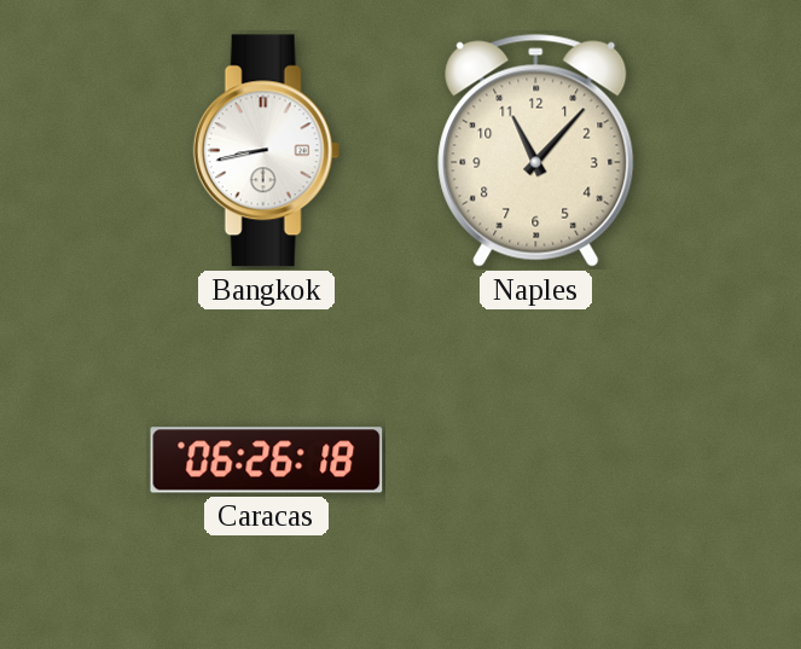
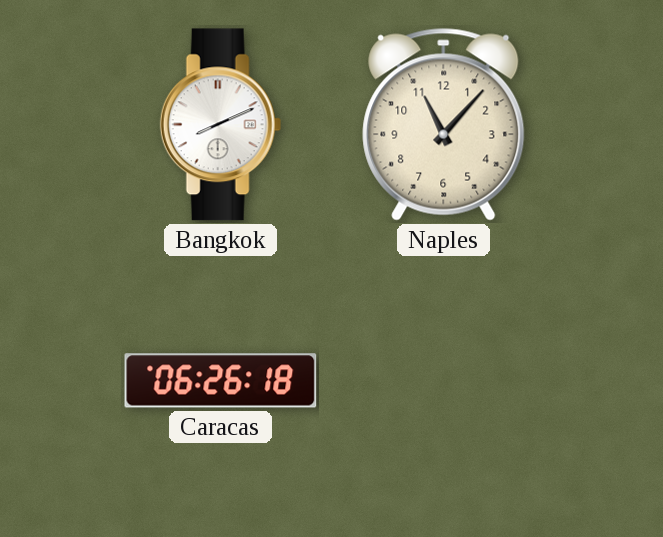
Bangkok: 8:43 -> 8:11 (220, 125)
